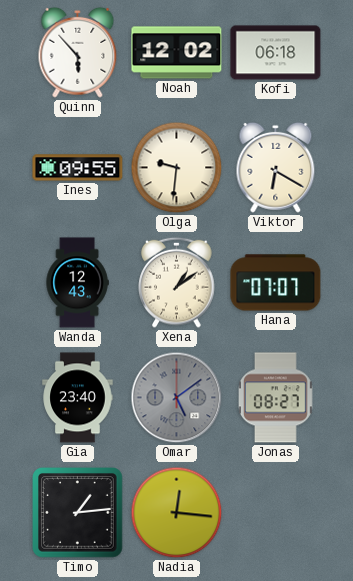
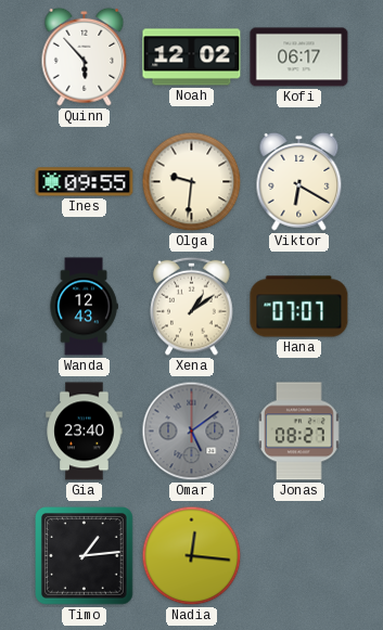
Kofi: 06:18 -> 06:17 (299, 57)
